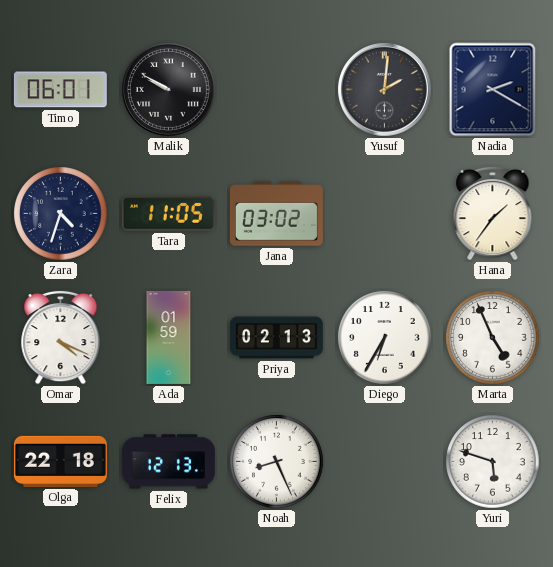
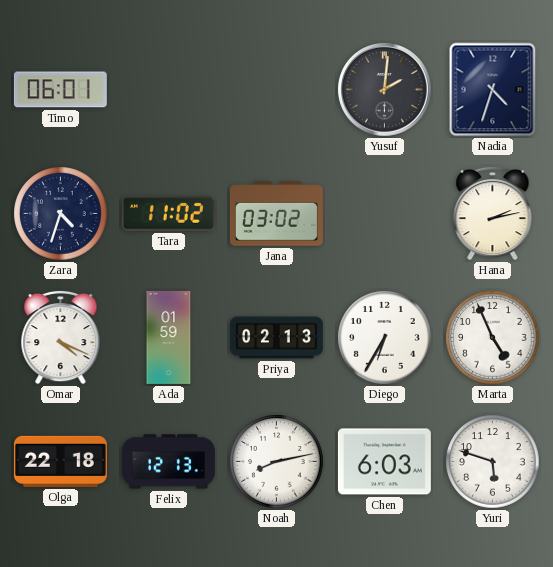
Malik: 9:50 -> none (169, 90)
Nadia: 2:20 -> 4:33 (493, 90)
Tara: 11:05 -> 11:02 (168, 214)
Hana: 1:36 -> 2:13 (493, 213)
Noah: 8:26 -> 8:13 (277, 462)
Chen: none -> 6:03 (384, 462)
